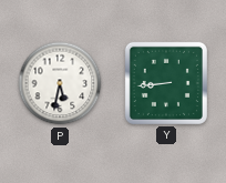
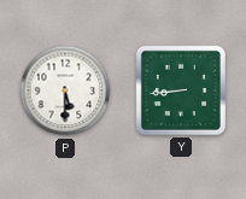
P: 5:32 -> 5:30 (65, 90)
